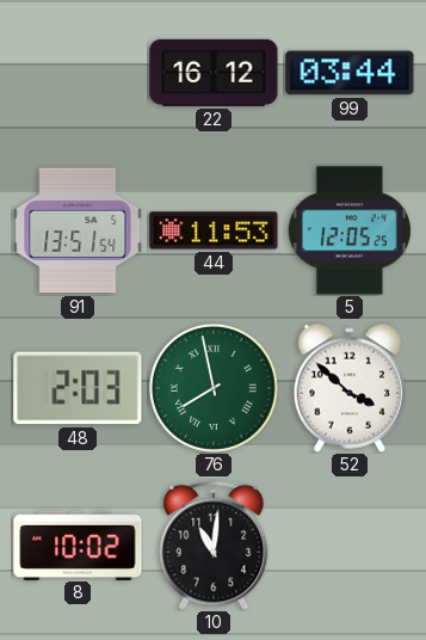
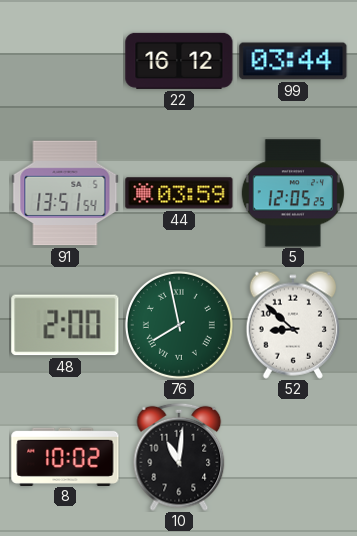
44: 11:53 -> 03:59 (179, 193)
48: 2:03 -> 2:00 (65, 325)
52: 3:52 -> 8:52 (292, 325)
